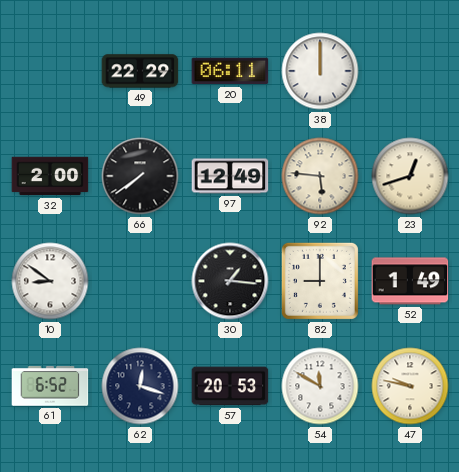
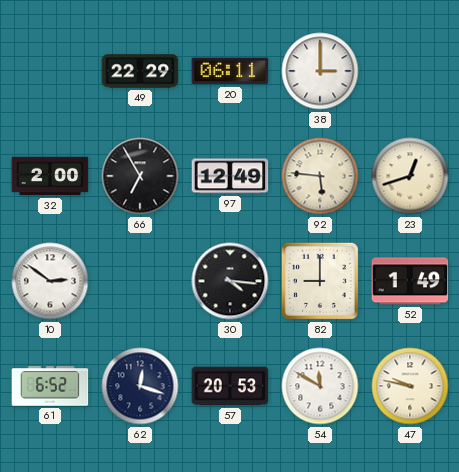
38: 12:00 -> 3:00 (320, 71)
66: 7:39 -> 6:55 (140, 176)
10: 8:51 -> 2:51 (50, 281)
30: 1:16 -> 4:16 (230, 281)
